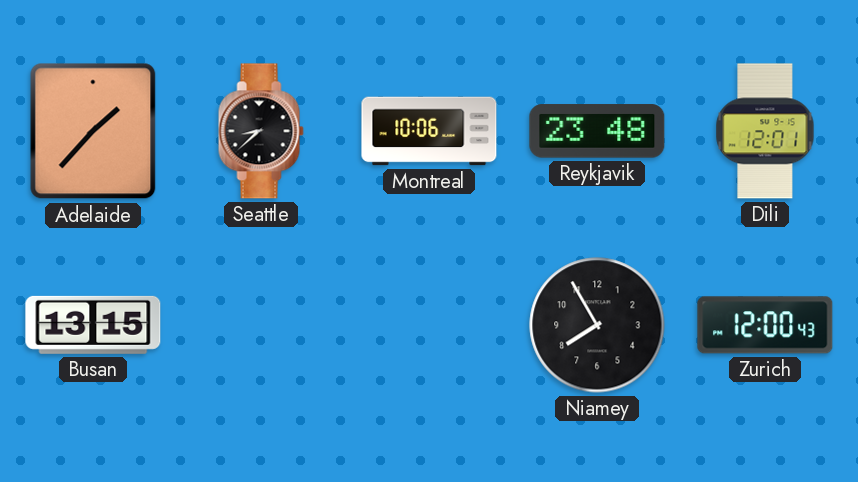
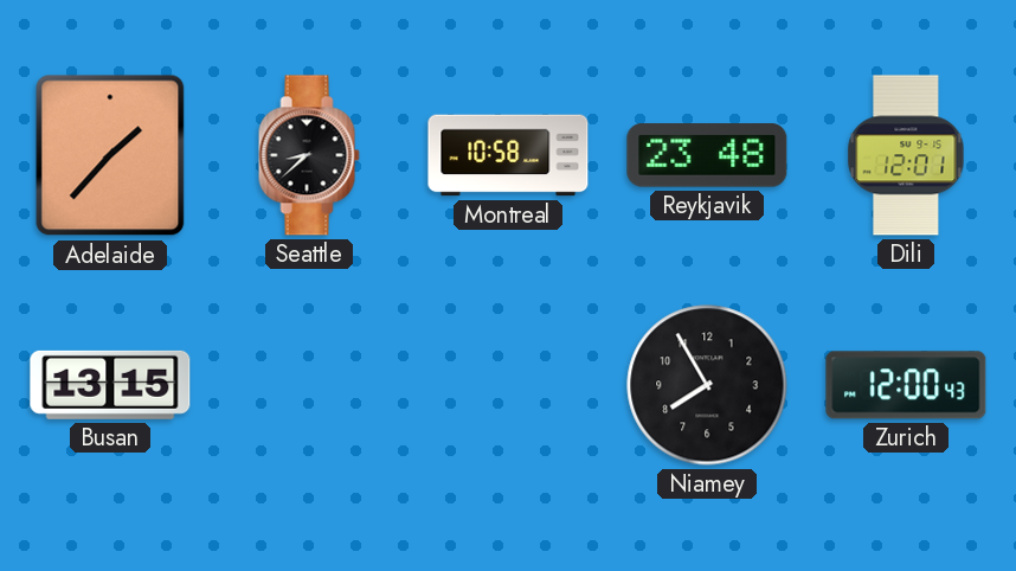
Montreal: 10:06 -> 10:58 (508, 155)
